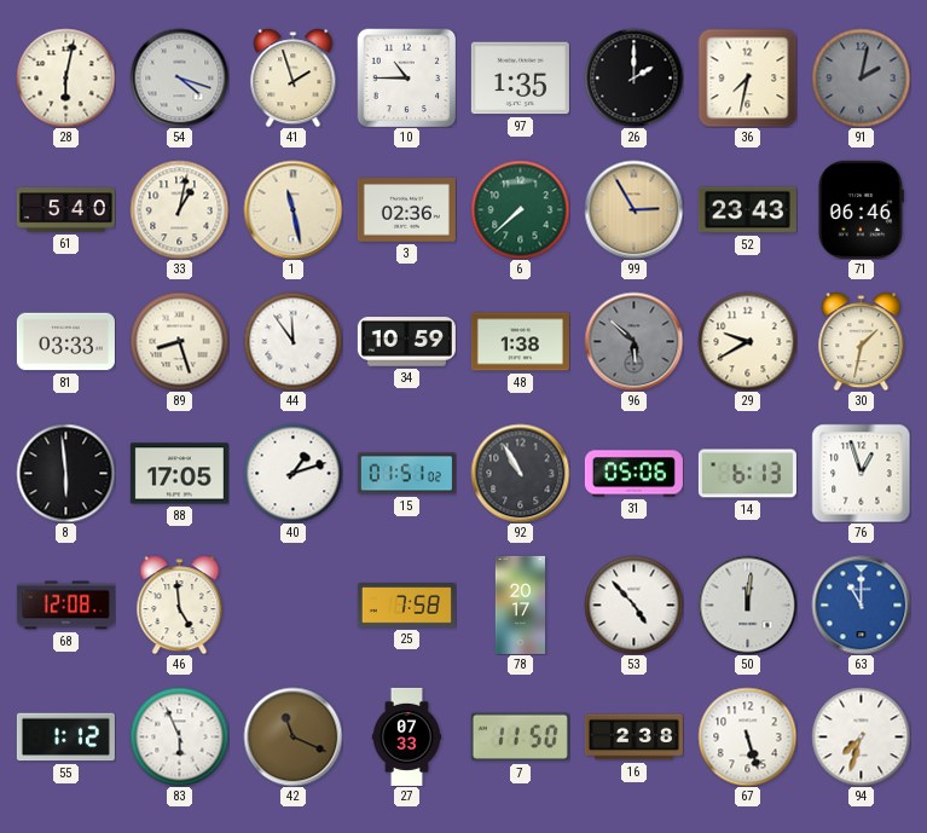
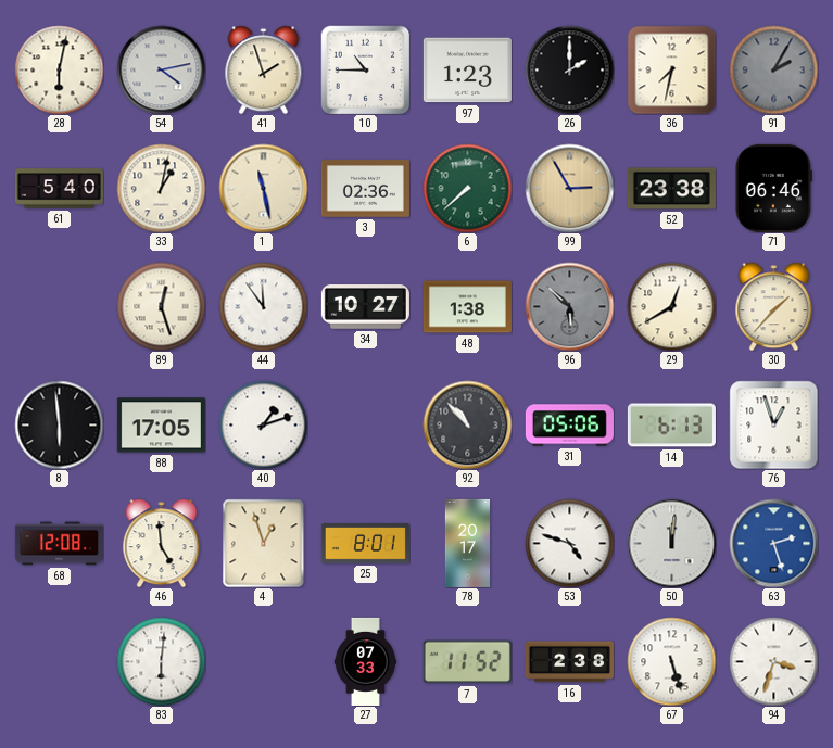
54: 4:18 -> 4:13 (161, 69)
97: 1:35 -> 1:23 (467, 71)
91: 2:02 -> 2:05 (773, 69)
52: 23:43 -> 23:38 (671, 189)
81: 03:33 -> none (65, 342)
89: 8:27 -> 12:27 (161, 306)
34: 10:59 -> 10:27 (365, 307)
29: 9:40 -> 12:40 (671, 306)
30: 1:32 -> 1:37 (774, 306)
15: 01:51 -> none (406, 474)
92: 10:55 -> 10:53 (467, 424)
4: none -> 12:57 (264, 543)
25: 7:58 -> 8:01 (365, 544)
53: 4:53 -> 4:48 (569, 543)
63: 11:00 -> 2:27 (773, 543)
55: 1:12 -> none (65, 737)
83: 5:56 -> 6:01 (161, 661)
42: 11:19 -> none (292, 736)
7: 11:50 -> 11:52 (467, 662)
94: 7:33 -> 3:33 (773, 661)
